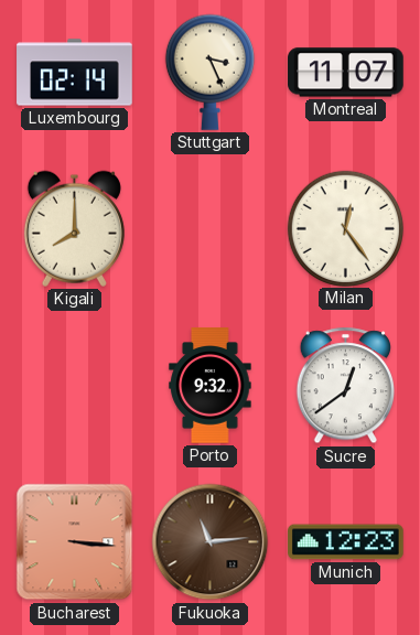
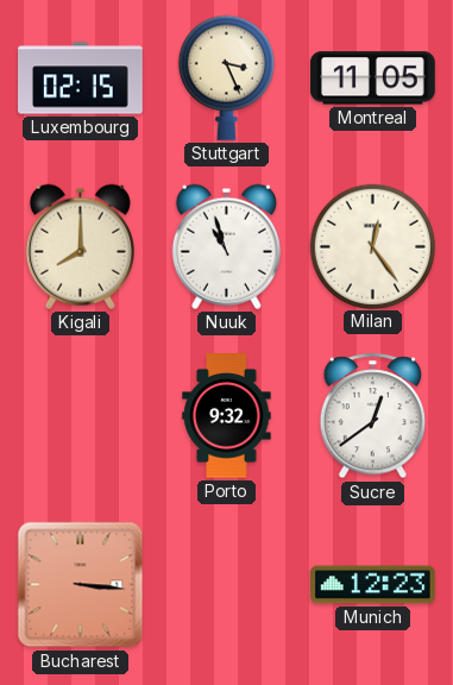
Luxembourg: 02:14 -> 02:15 (81, 78)
Montreal: 11:07 -> 11:05 (373, 78)
Nuuk: none -> 10:57 (226, 246)
Fukuoka: 11:14 -> none (211, 542)
